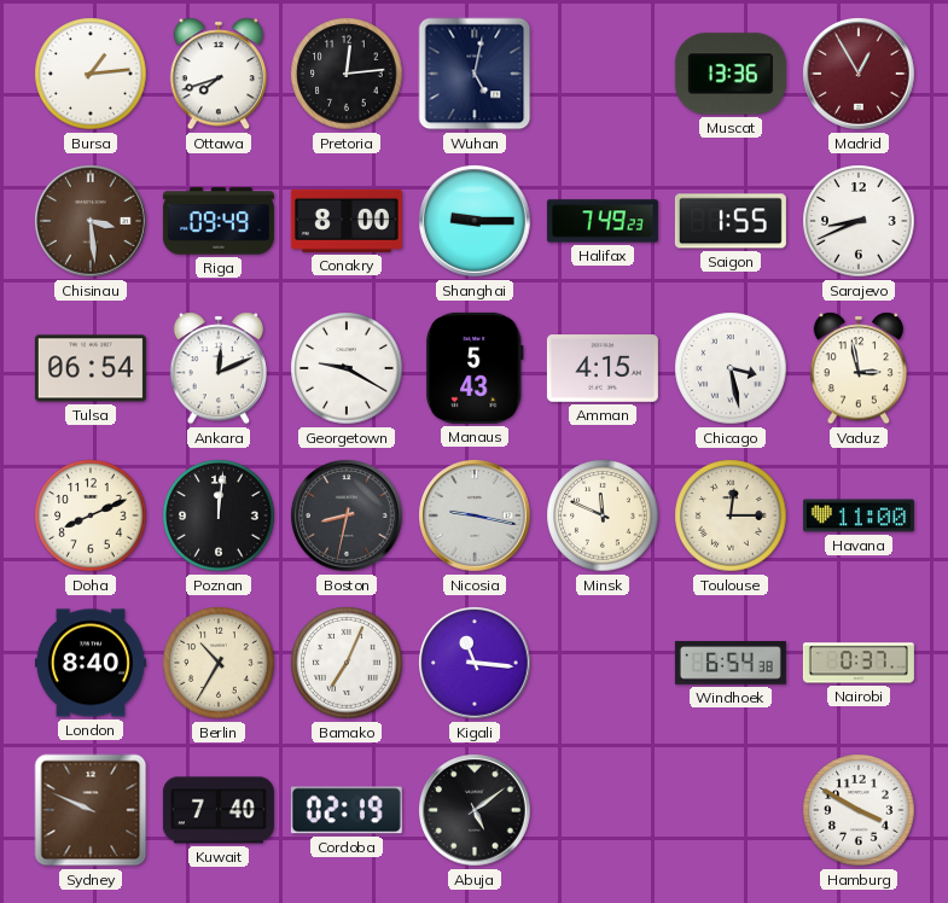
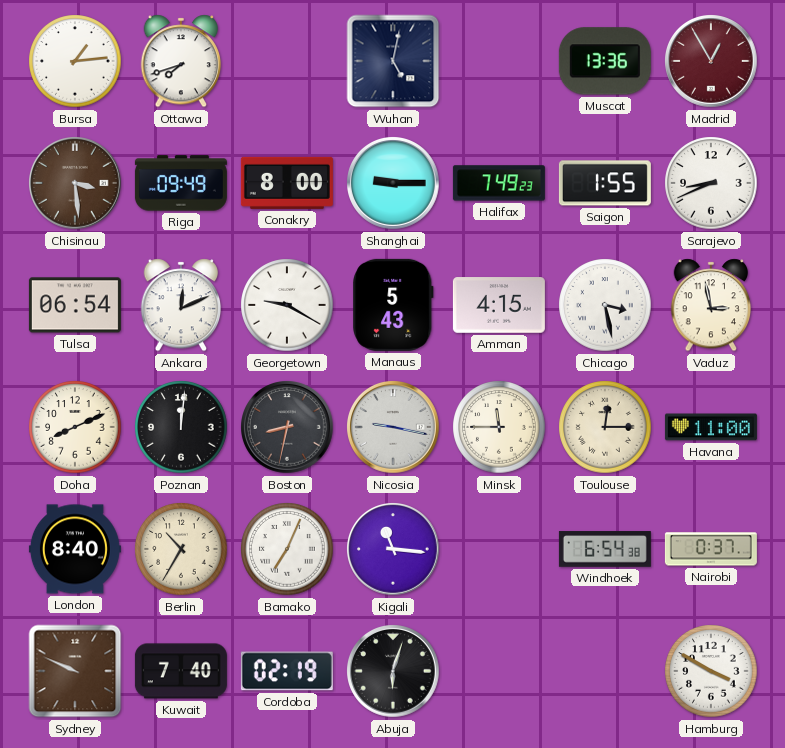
Pretoria: 12:14 -> none (347, 74)
Minsk: 11:49 -> 11:45 (499, 427)
Abuja: 5:09 -> 6:03 (394, 672)
